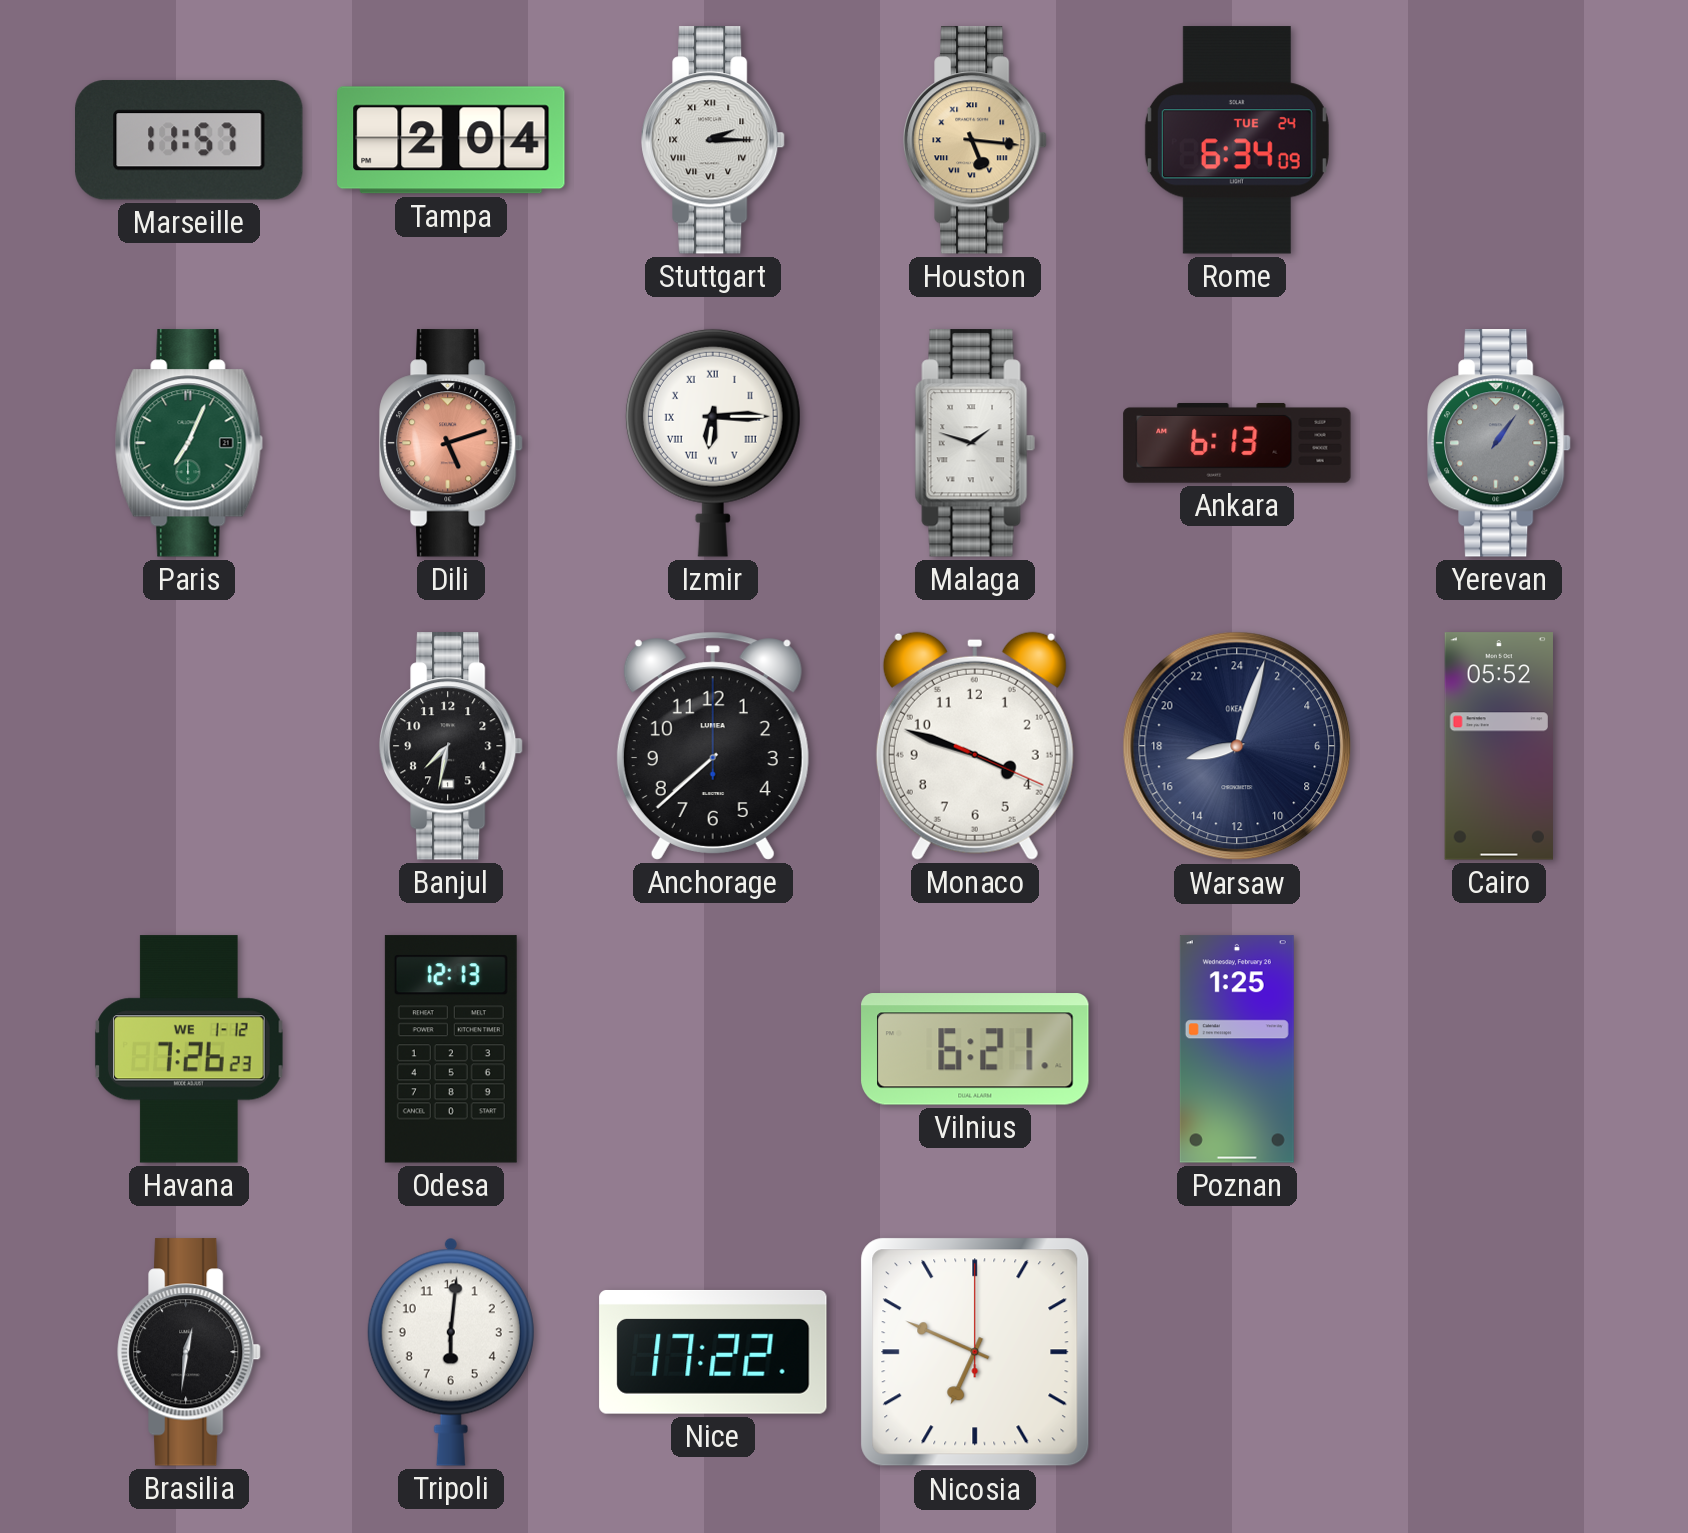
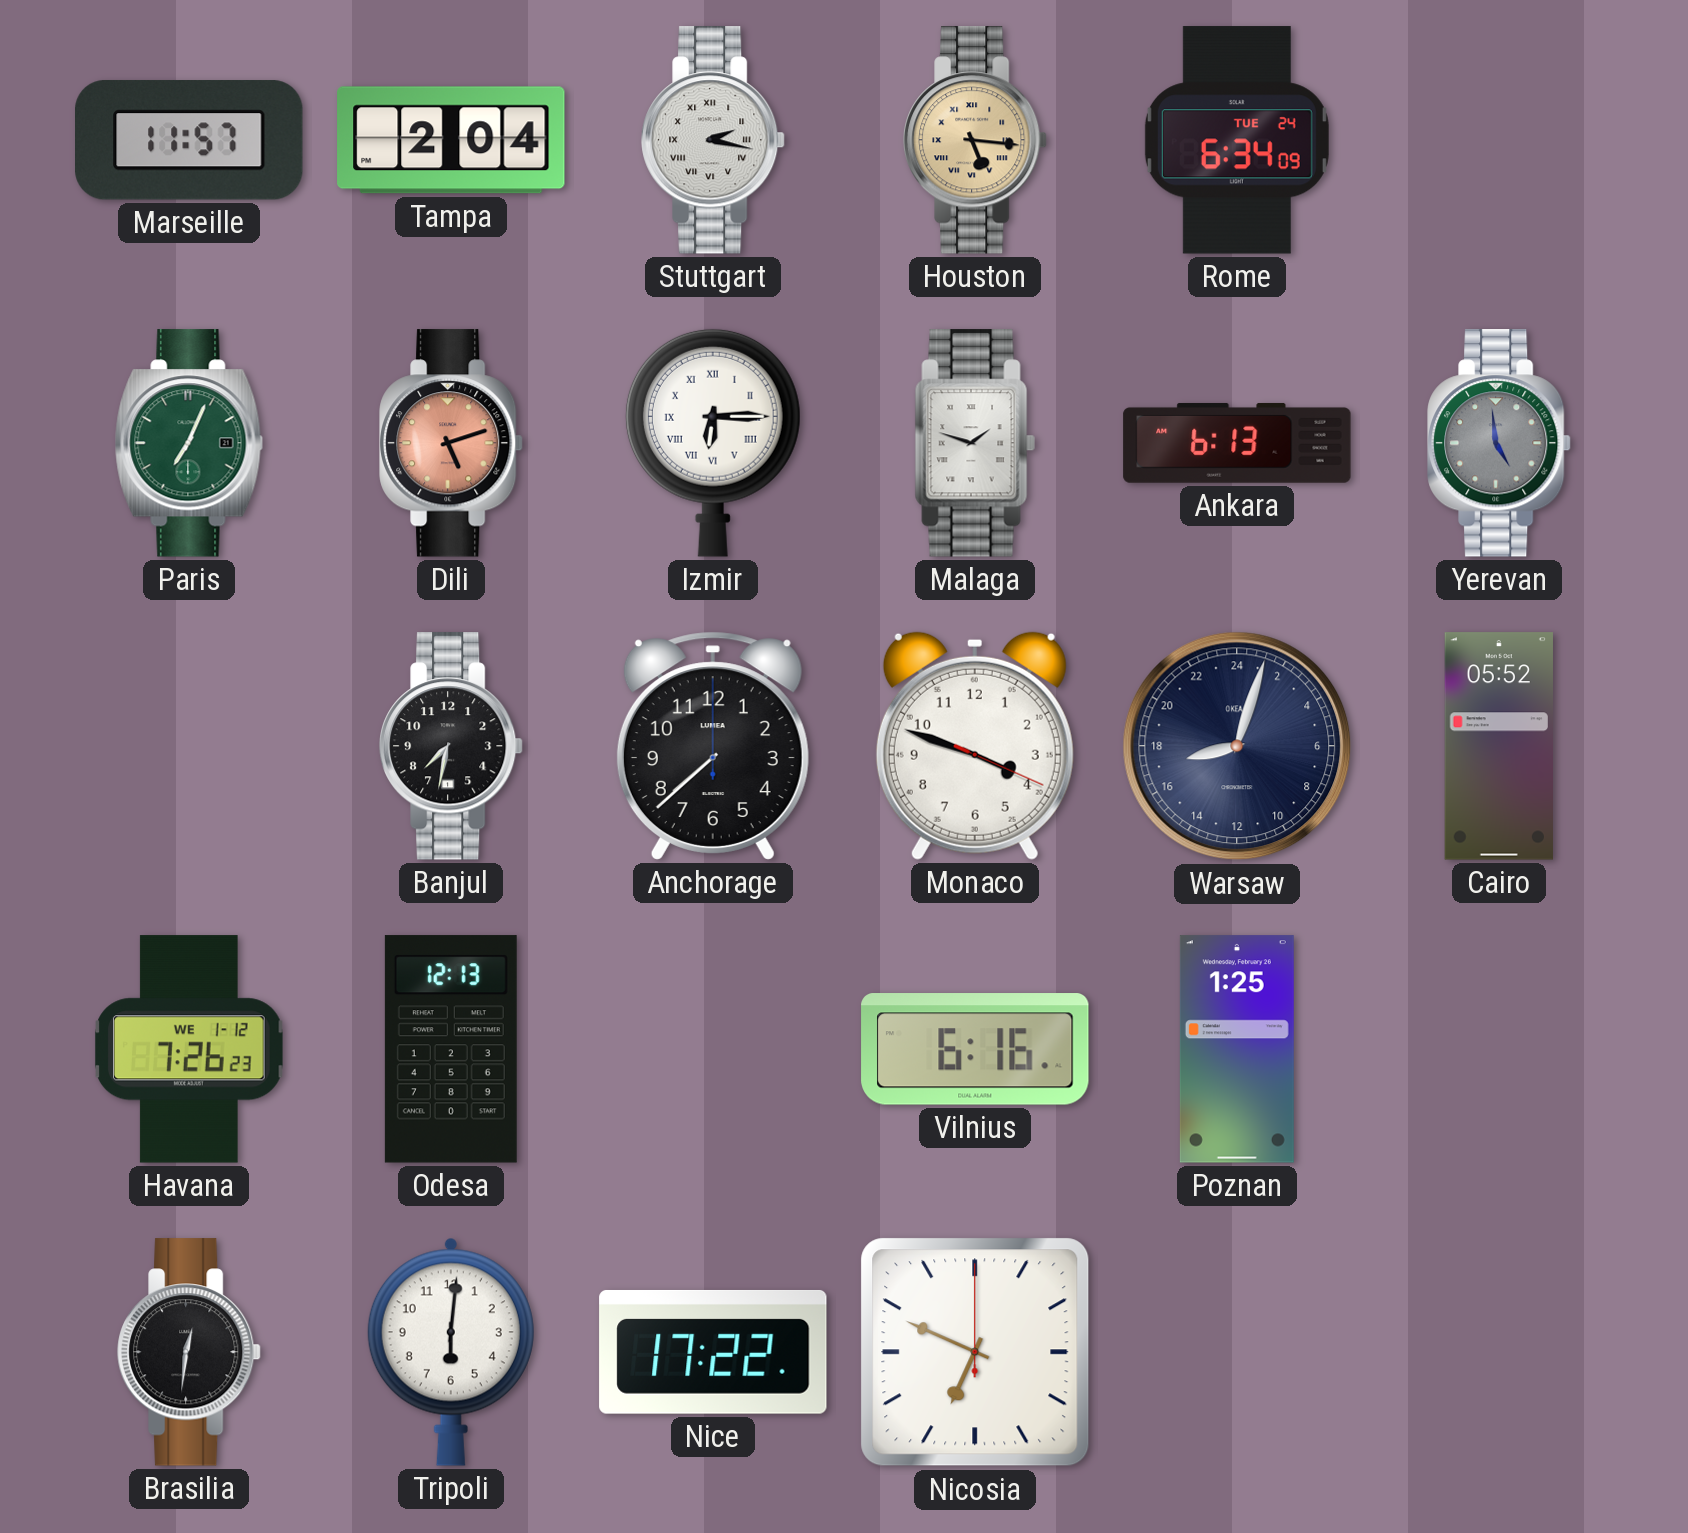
Stuttgart: 2:15 -> 2:17 (713, 140)
Yerevan: 1:06 -> 4:59 (1499, 443)
Vilnius: 6:21 -> 6:16 (975, 1049)
